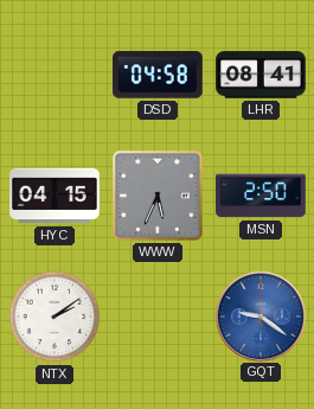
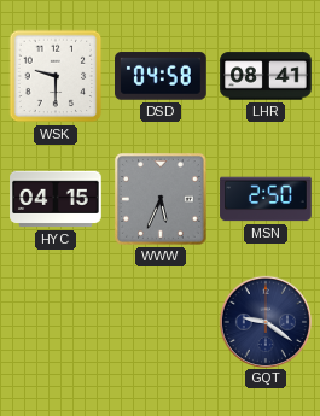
WSK: none -> 9:30 (56, 76)
NTX: 2:09 -> none (55, 317)
GQT dial: blue -> navy (264, 321)
